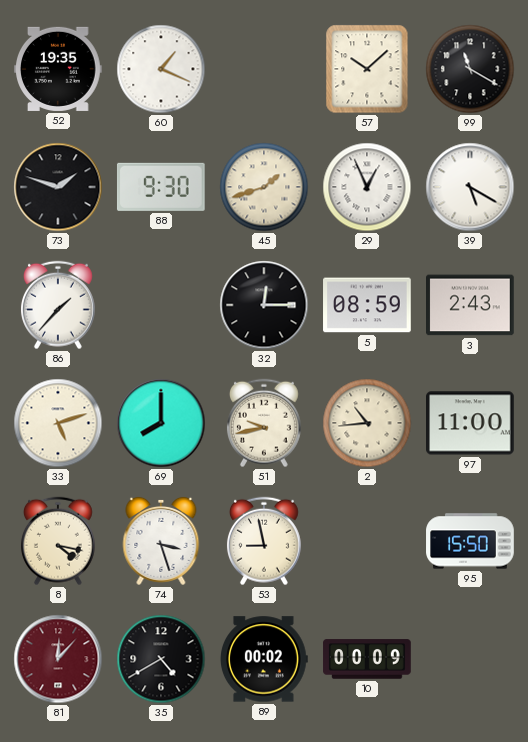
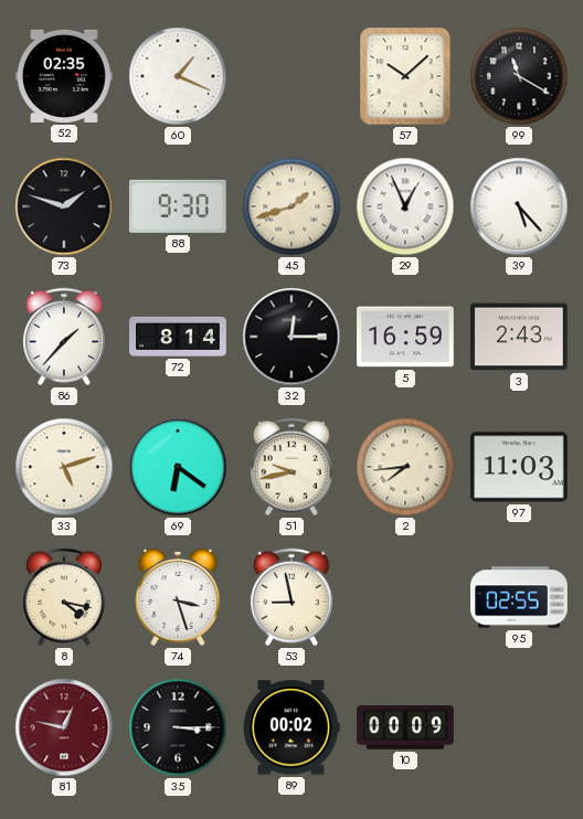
52: 19:35 -> 02:35 (65, 76)
39: 5:20 -> 5:23 (519, 206)
72: none -> 8:14 (178, 337)
5: 08:59 -> 16:59 (405, 337)
69: 8:00 -> 6:21 (178, 467)
2: 10:44 -> 7:44 (405, 467)
97: 11:00 -> 11:03 (520, 467)
95: 15:50 -> 02:55 (519, 597)
81: 12:07 -> 12:47 (64, 727)
35: 4:40 -> 3:15 (178, 727)
